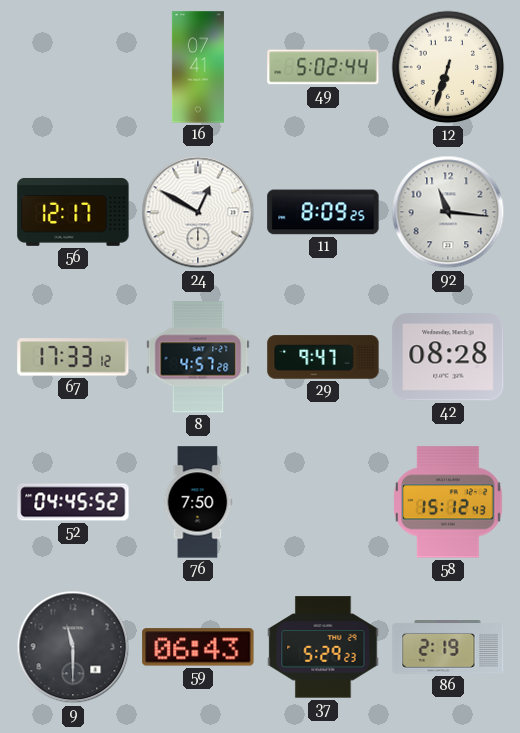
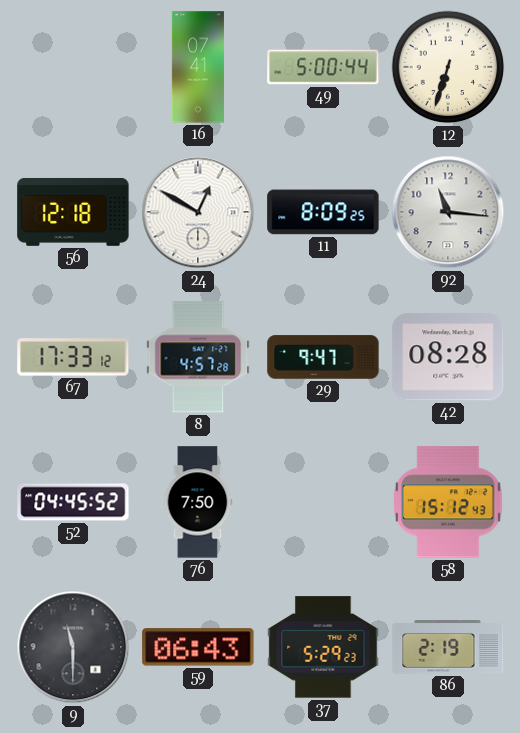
49: 5:02 -> 5:00 (323, 67)
56: 12:17 -> 12:18 (73, 212)
